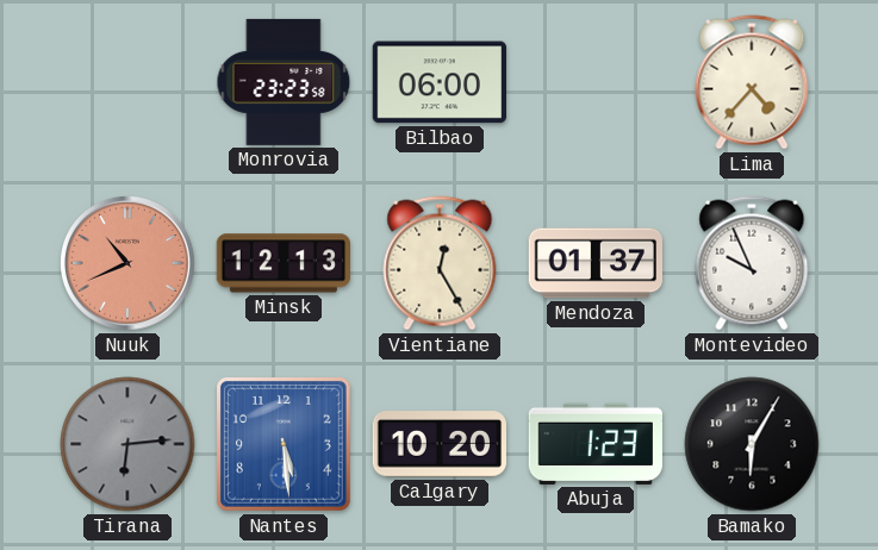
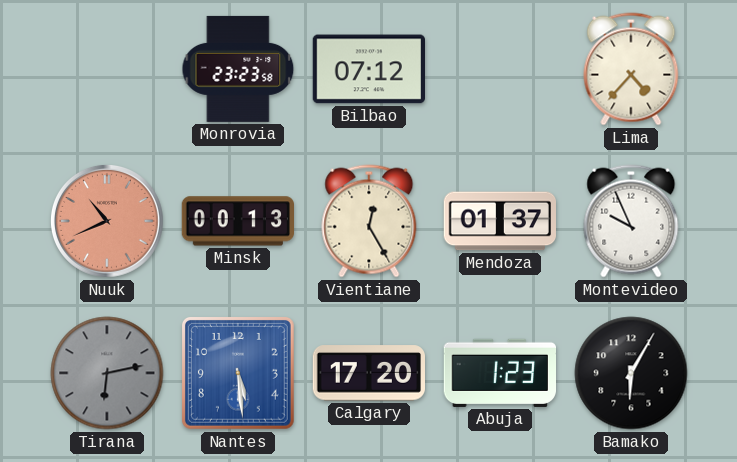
Bilbao: 06:00 -> 07:12 (368, 69)
Minsk: 12:13 -> 00:13 (237, 221)
Tirana: 6:14 -> 6:13 (107, 373)
Calgary: 10:20 -> 17:20 (368, 373)
